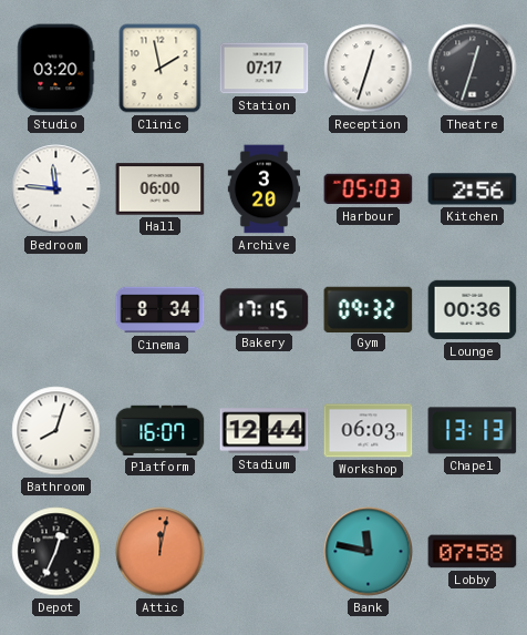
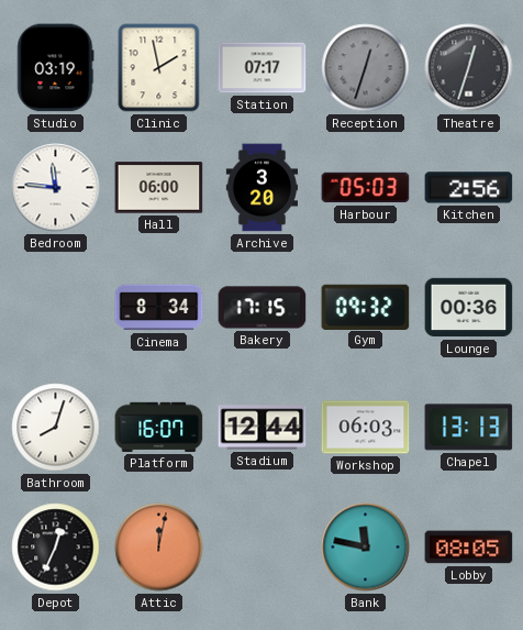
Studio: 03:20 -> 03:19 (56, 68)
Reception dial: white -> grey (366, 68)
Lobby: 07:58 -> 08:05 (469, 548)
